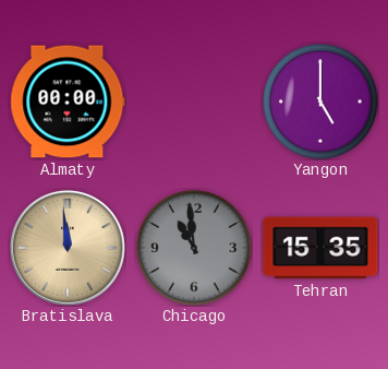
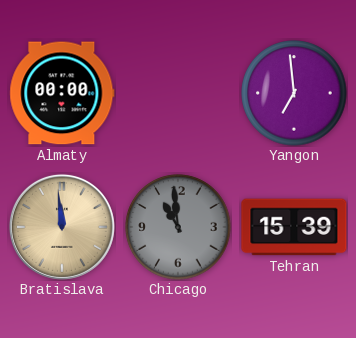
Yangon: 5:00 -> 6:59 (294, 93)
Tehran: 15:35 -> 15:39 (294, 227)
